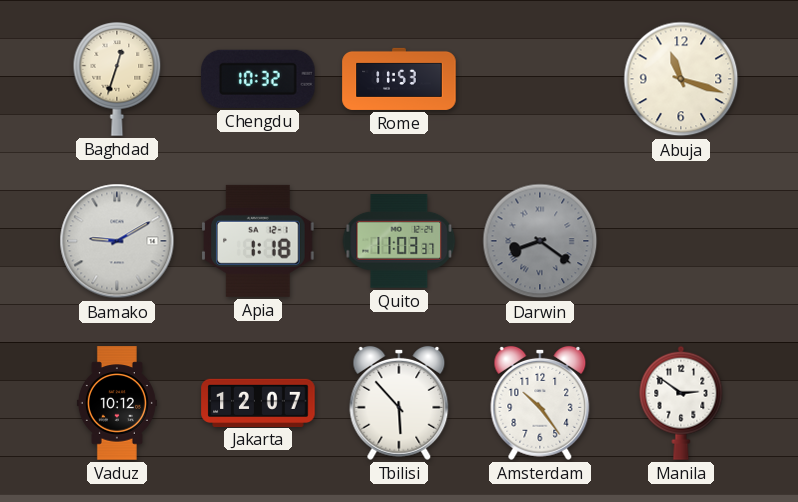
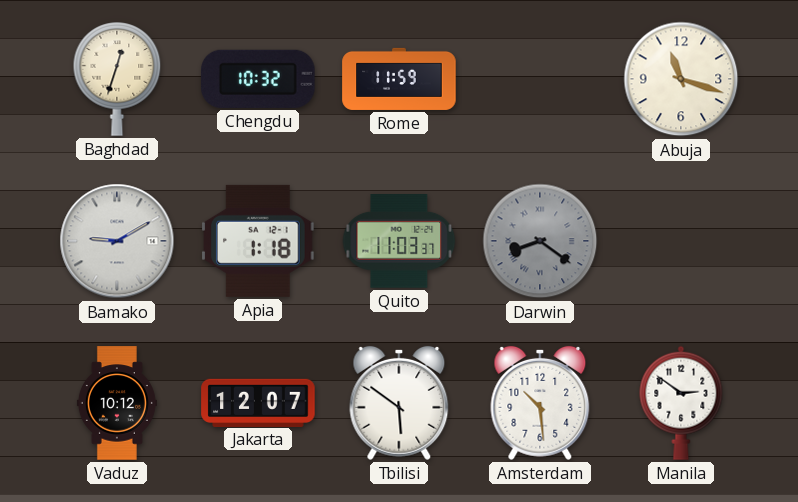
Rome: 11:53 -> 11:59 (399, 79)
Tbilisi: 5:53 -> 5:51 (399, 403)
Amsterdam: 10:24 -> 10:29 (540, 403)
